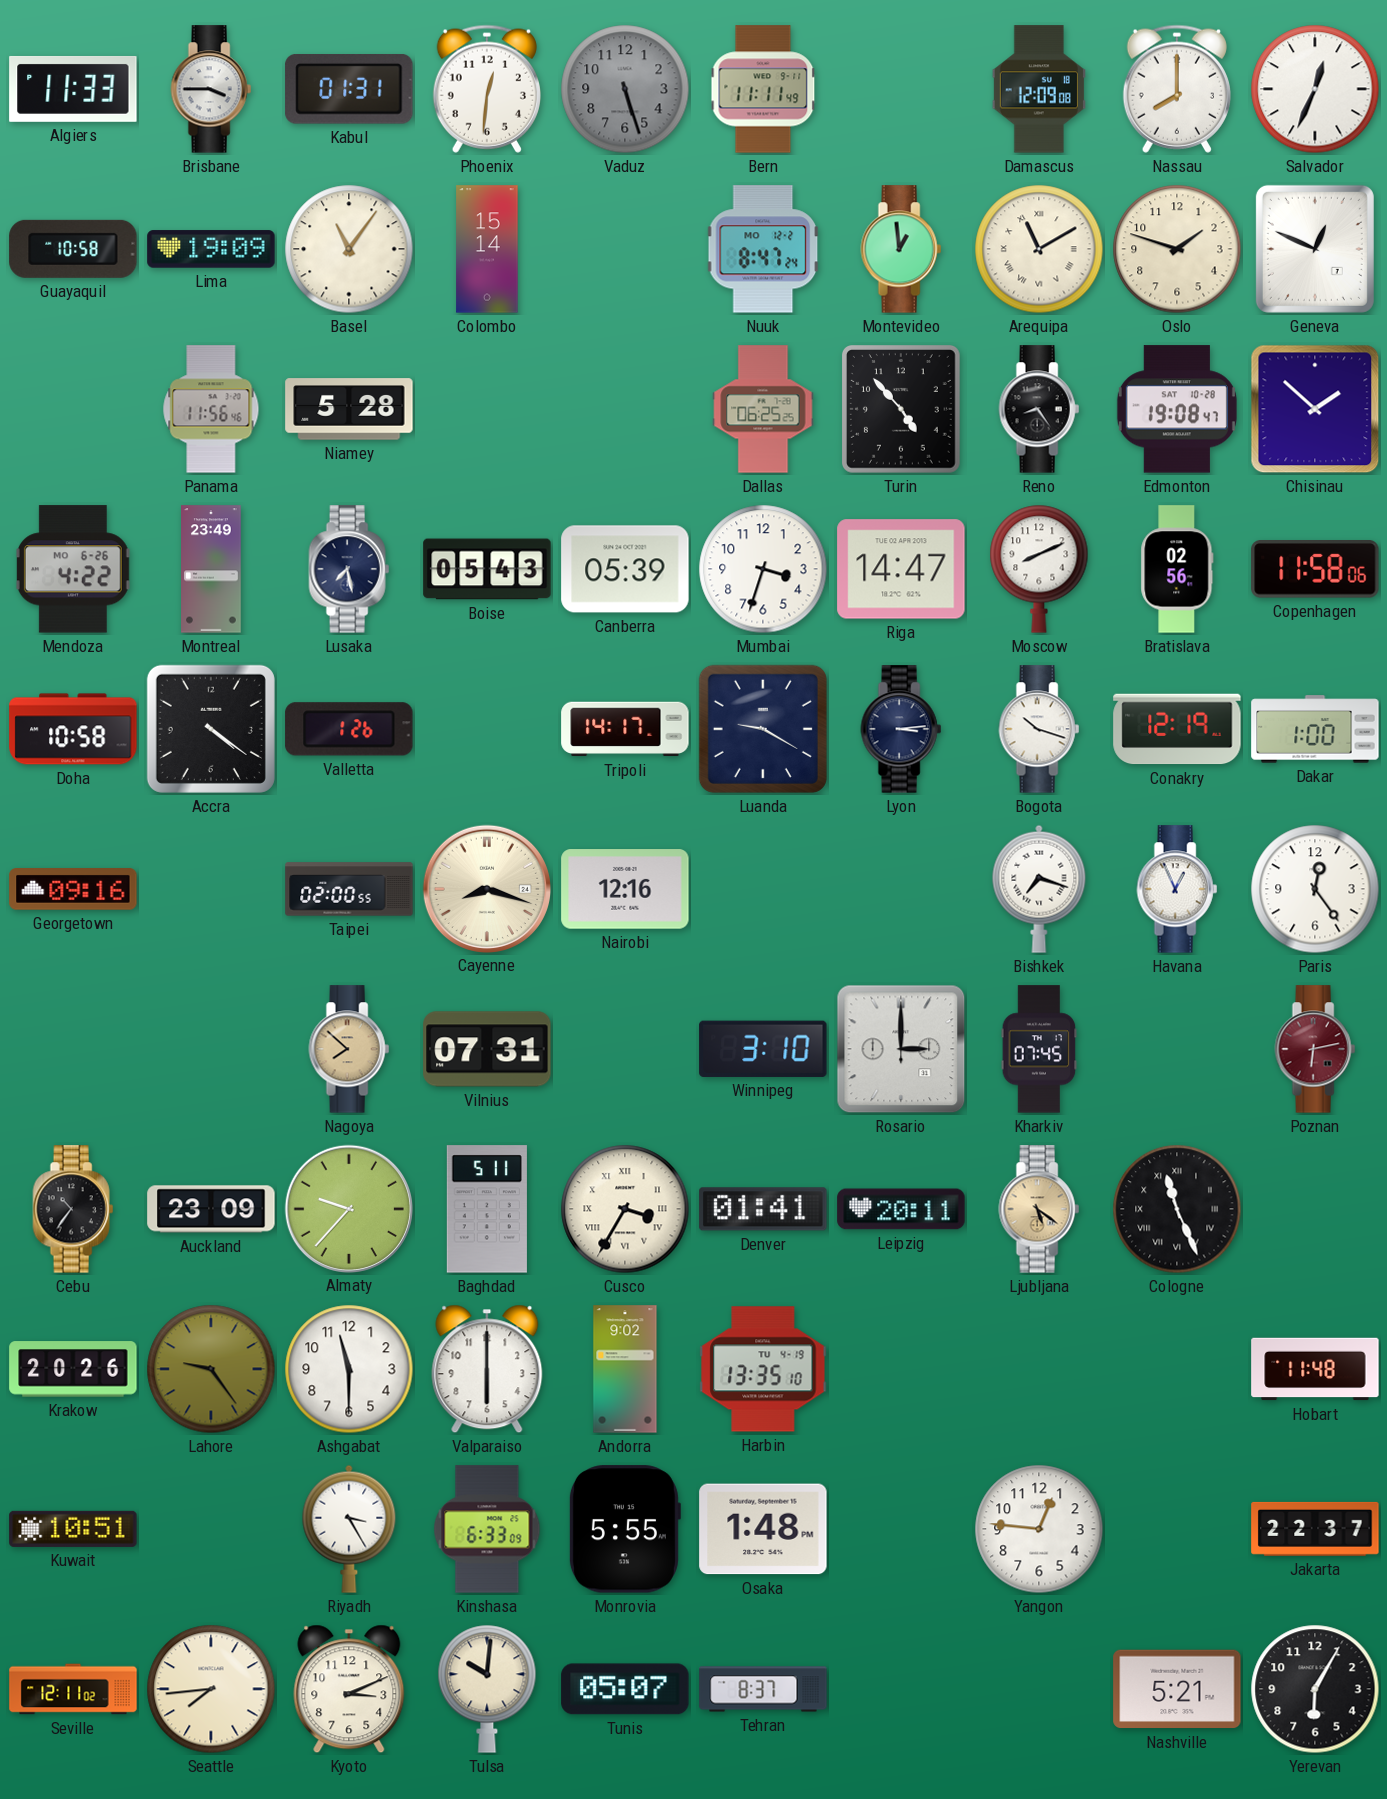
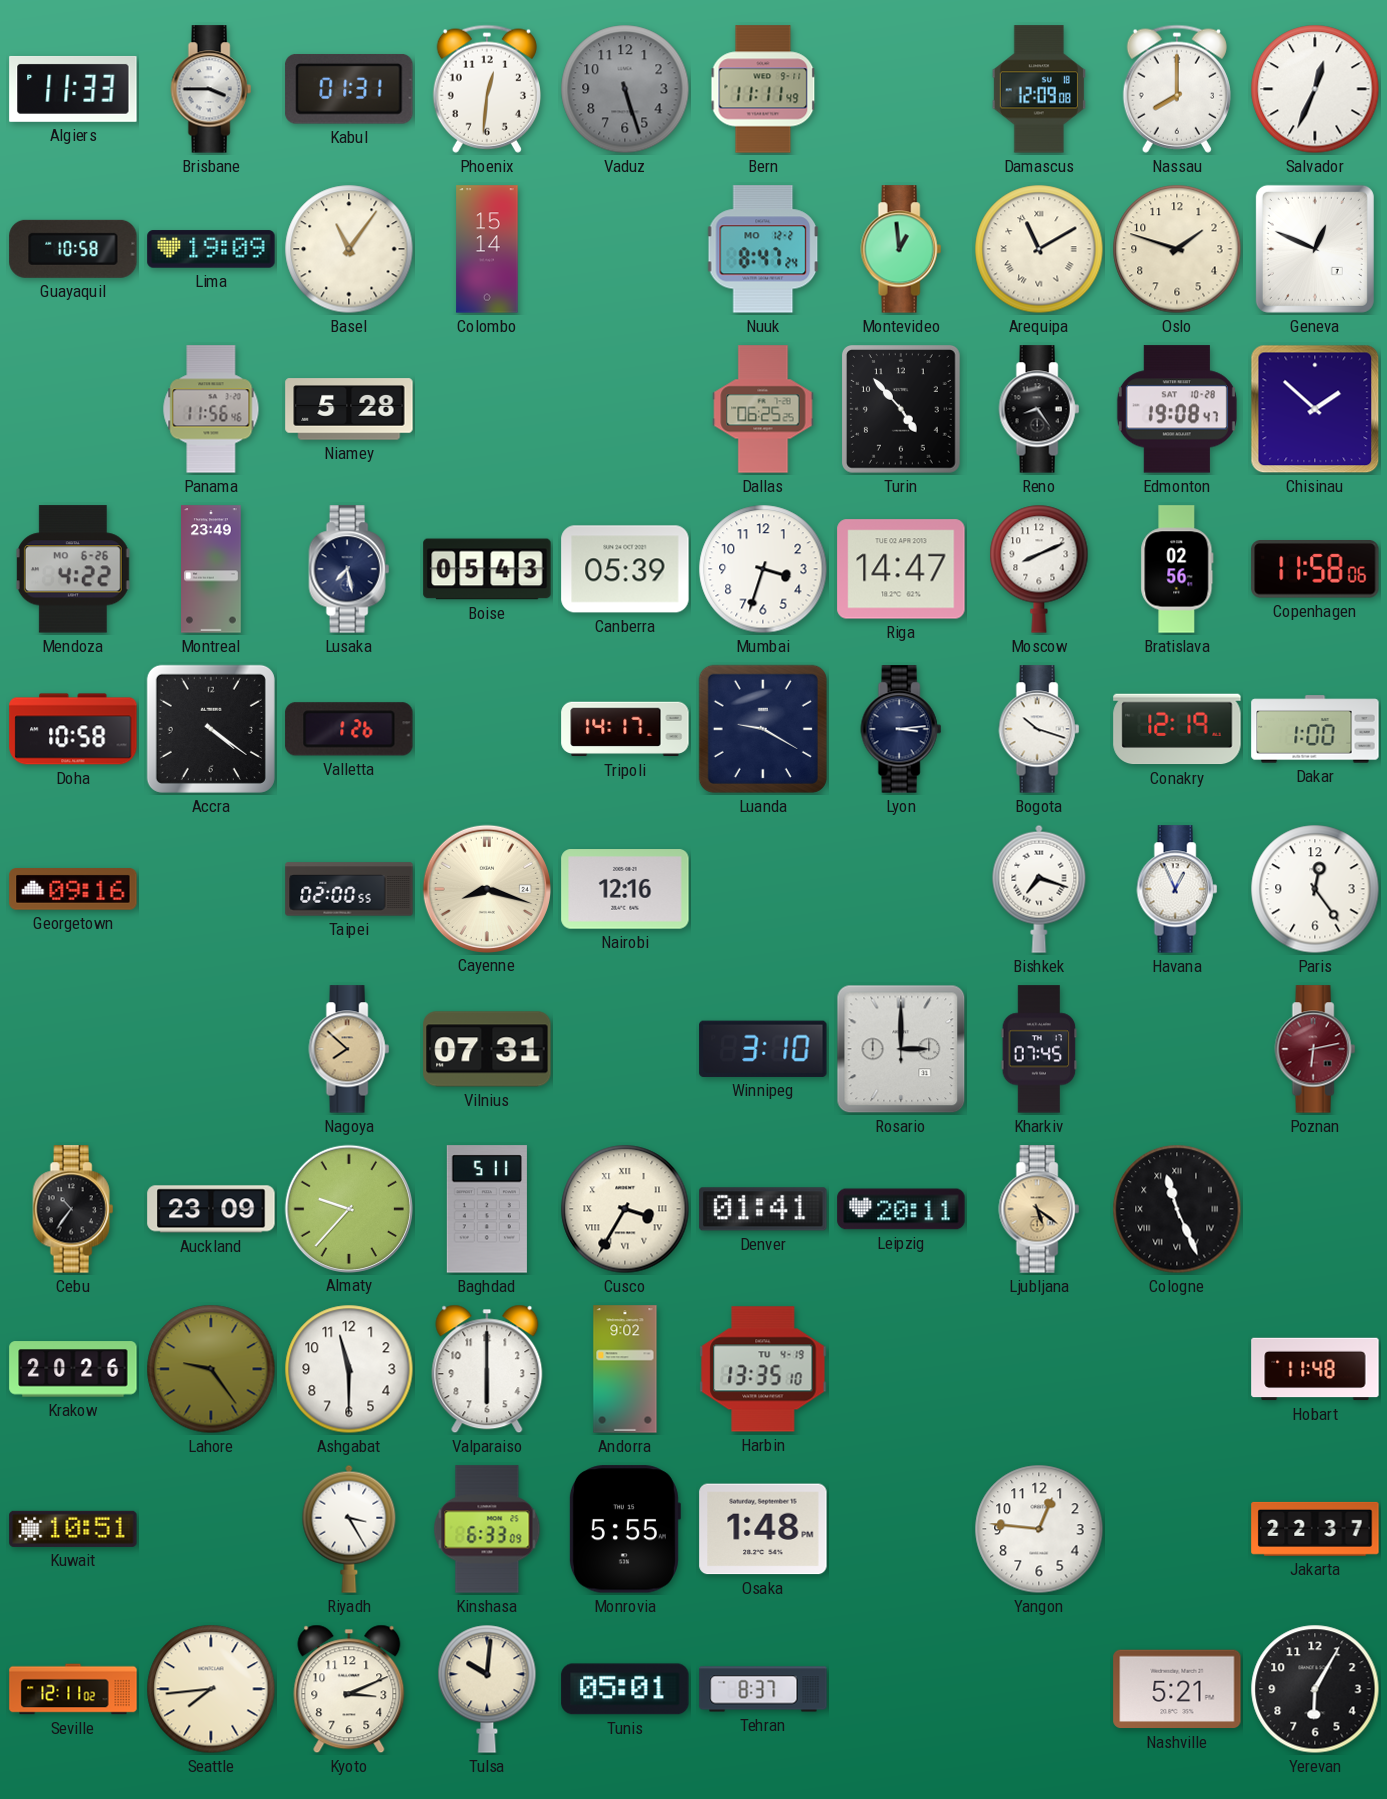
Tunis: 05:07 -> 05:01 (625, 1689)
